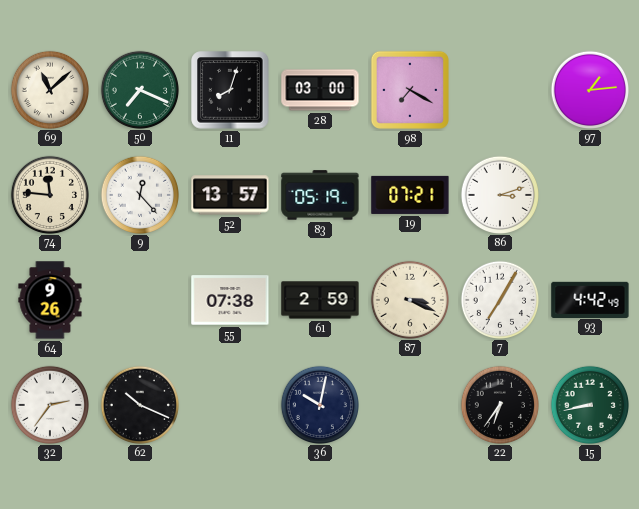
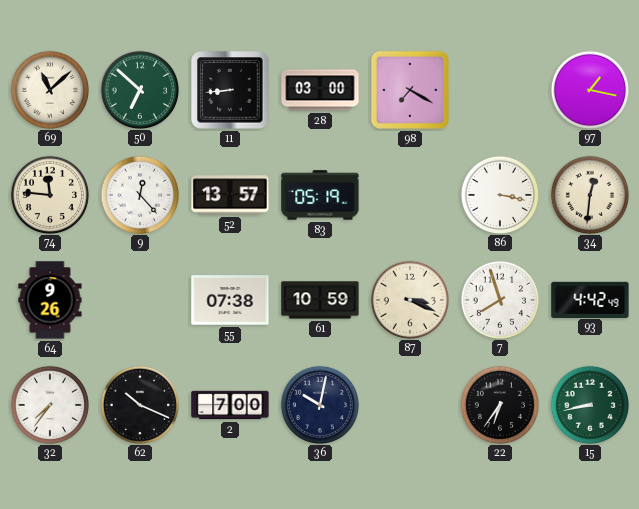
50: 7:19 -> 6:52 (139, 89)
11: 8:03 -> 8:44 (230, 90)
97: 1:14 -> 1:17 (589, 89)
19: 07:21 -> none (410, 195)
86: 3:12 -> 3:17 (499, 194)
34: none -> 12:31 (589, 194)
61: 2:59 -> 10:59 (320, 300)
7: 7:05 -> 7:57 (499, 299)
32: 2:36 -> 7:36 (49, 404)
2: none -> 7:00 (230, 405)
